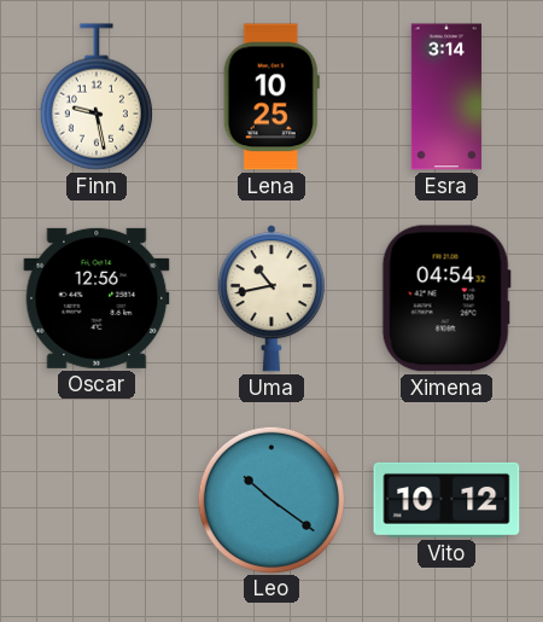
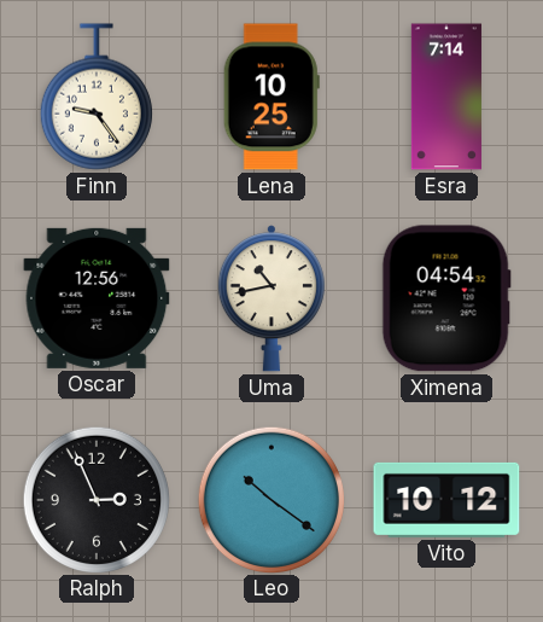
Finn: 9:28 -> 9:24 (97, 97)
Esra: 3:14 -> 7:14 (446, 97)
Ralph: none -> 2:56 (95, 499)
